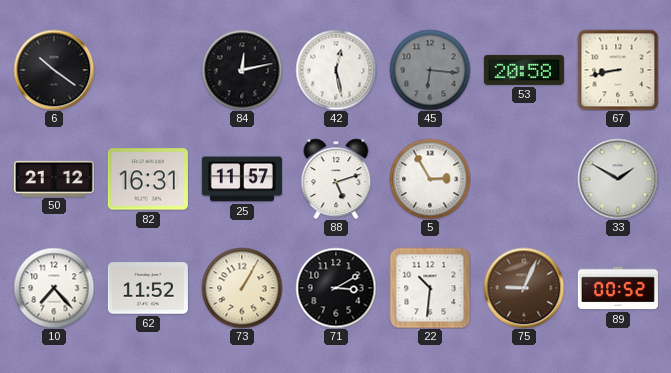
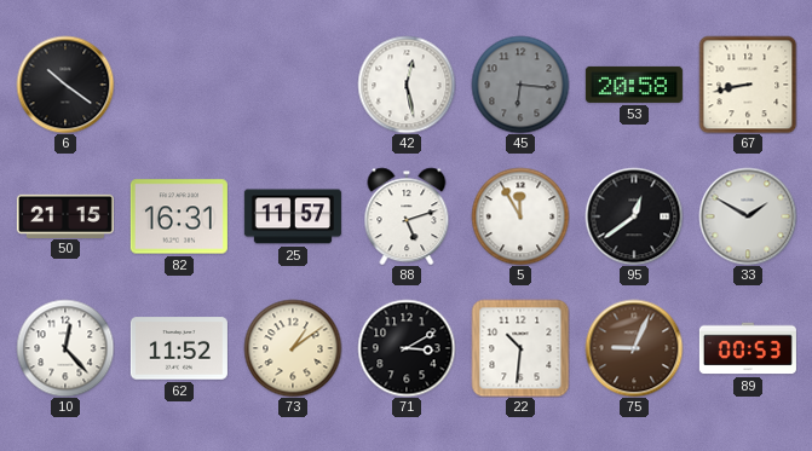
84: 12:13 -> none (242, 70)
50: 21:12 -> 21:15 (65, 215)
5: 2:55 -> 11:55 (520, 216)
95: none -> 12:39 (634, 216)
10: 7:23 -> 12:23 (65, 348)
73: 1:05 -> 1:09 (293, 348)
89: 00:52 -> 00:53 (748, 348)
